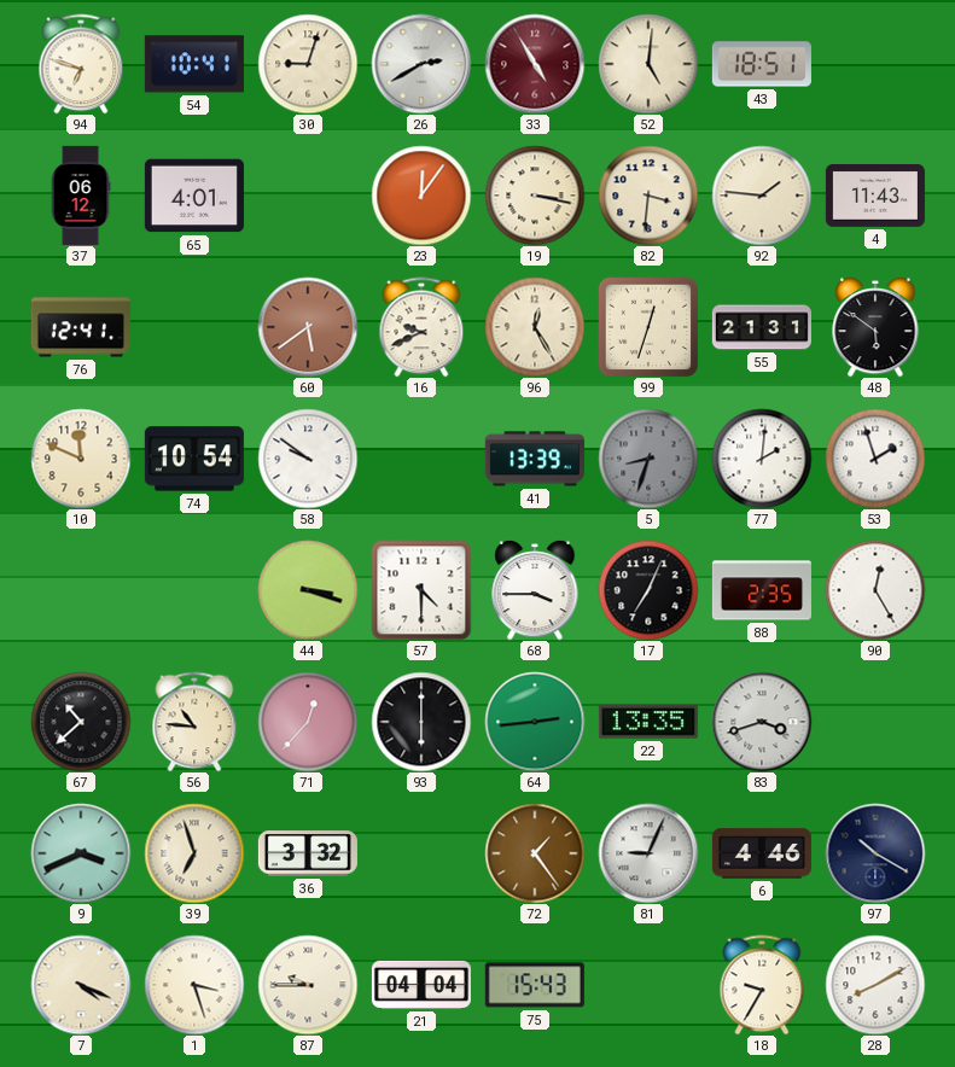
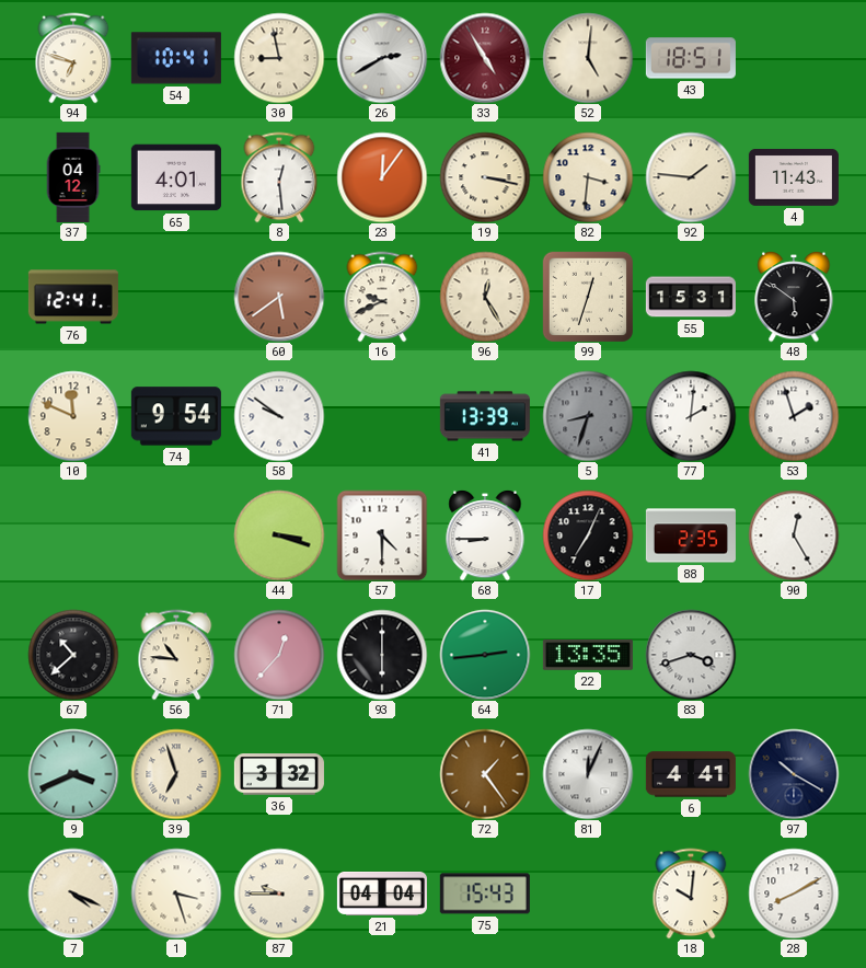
30: 9:03 -> 8:58 (279, 58)
37: 06:12 -> 04:12 (73, 177)
8: none -> 12:29 (279, 177)
55: 21:31 -> 15:31 (691, 297)
74: 10:54 -> 9:54 (176, 416)
68: 3:45 -> 8:45 (485, 535)
81: 9:04 -> 12:04 (588, 774)
6: 4:46 -> 4:41 (691, 774)
18: 9:35 -> 10:01 (691, 894)
